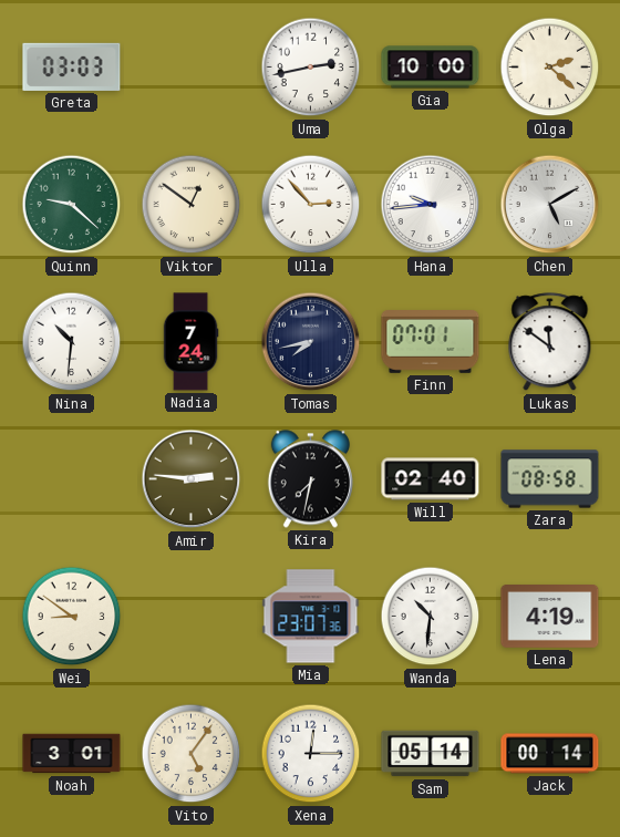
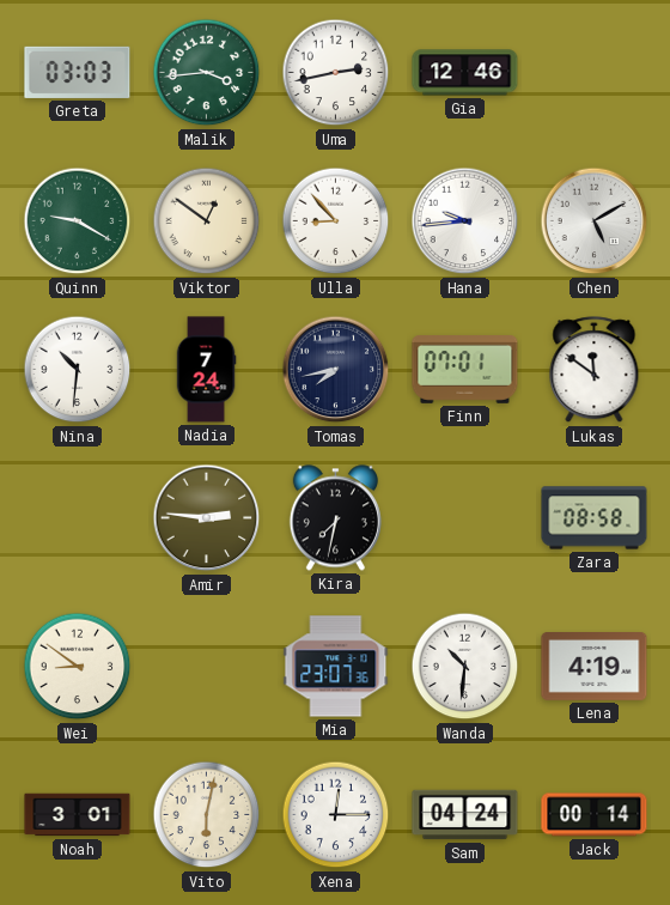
Malik: none -> 3:44 (207, 73)
Gia: 10:00 -> 12:46 (465, 73)
Olga: 2:22 -> none (550, 68)
Quinn: 9:22 -> 9:20 (78, 221)
Ulla: 2:53 -> 8:53 (336, 221)
Will: 02:40 -> none (431, 479)
Vito: 5:06 -> 6:02 (207, 815)
Sam: 05:14 -> 04:24 (465, 815)
